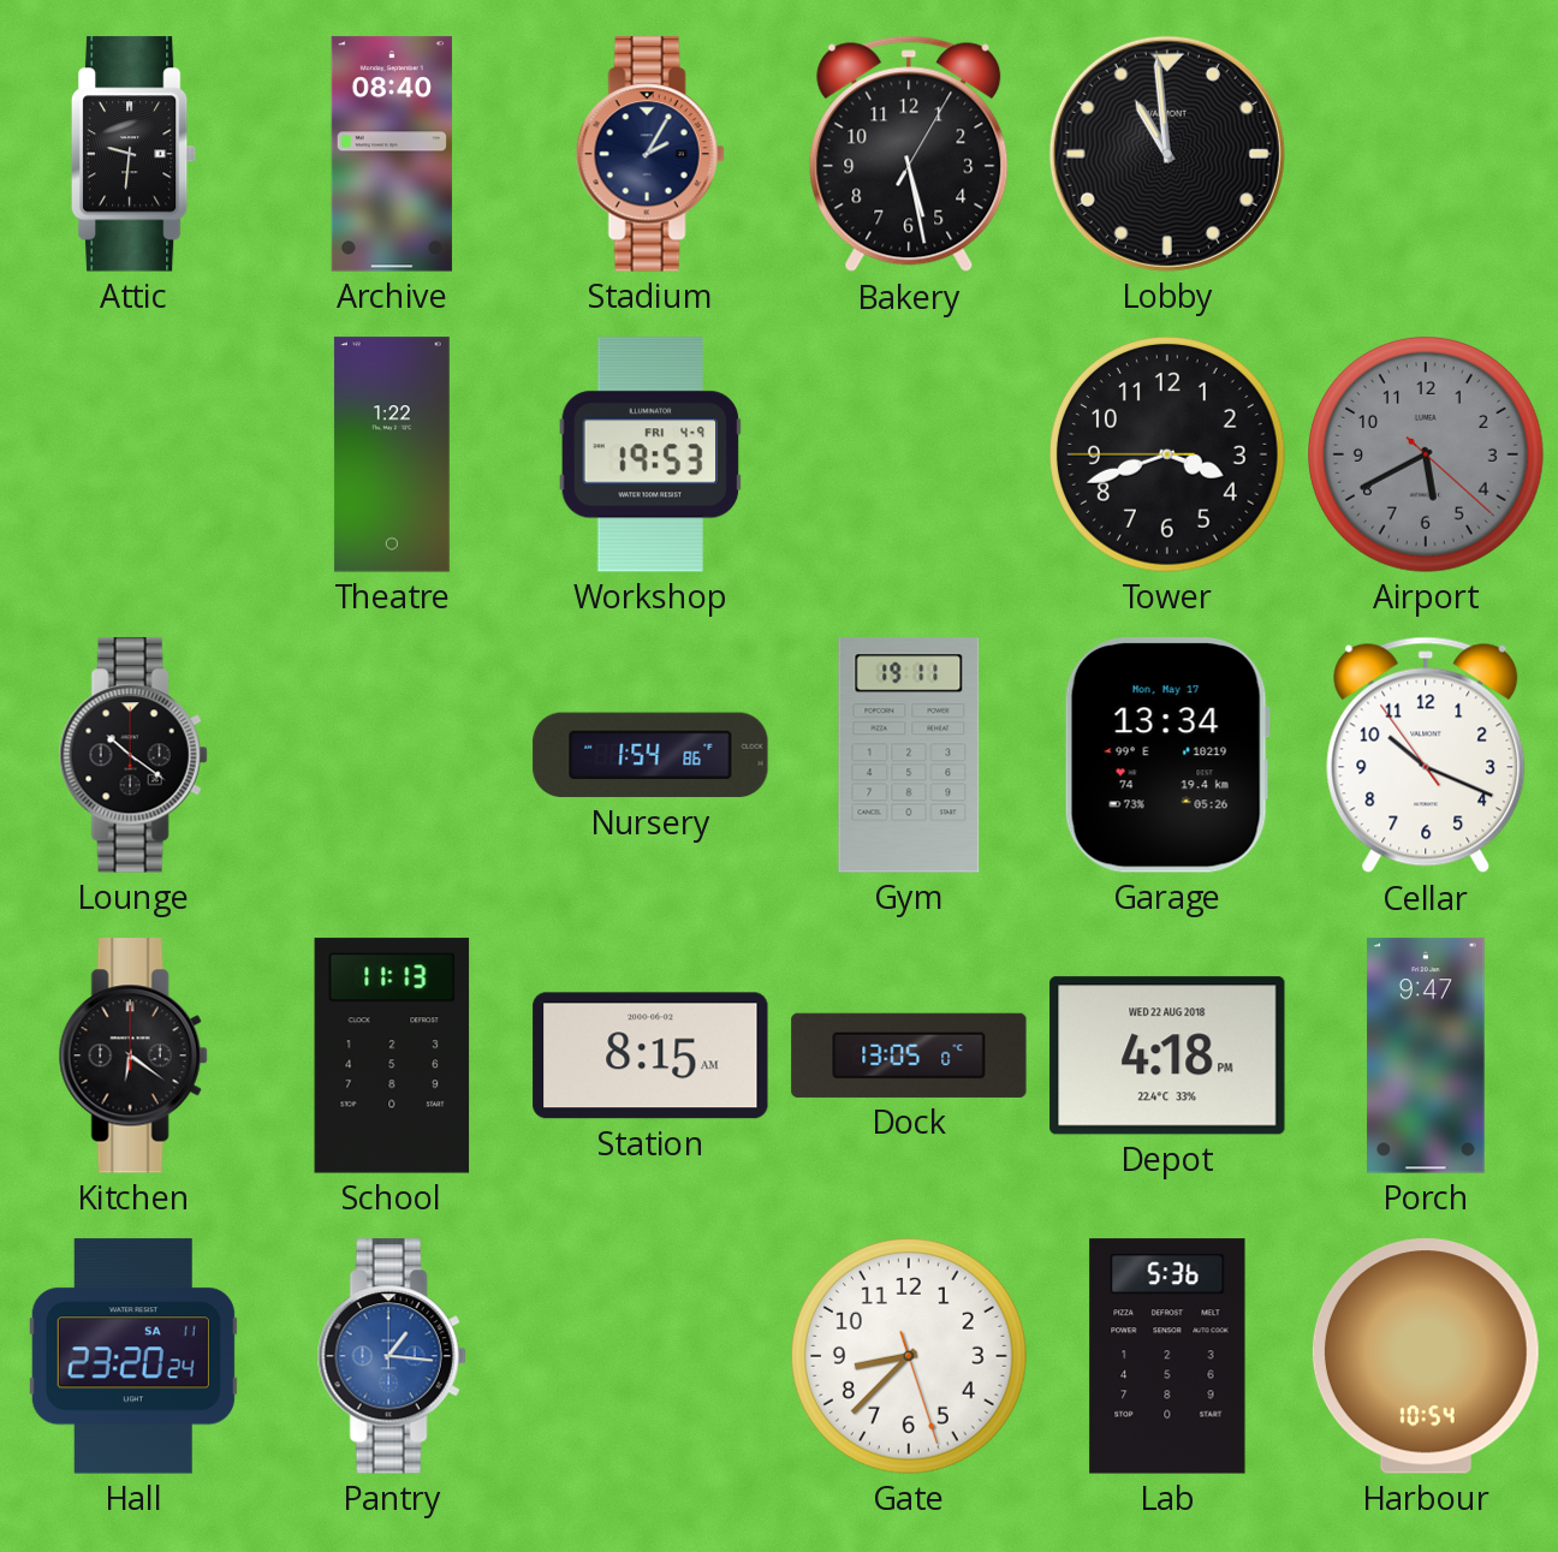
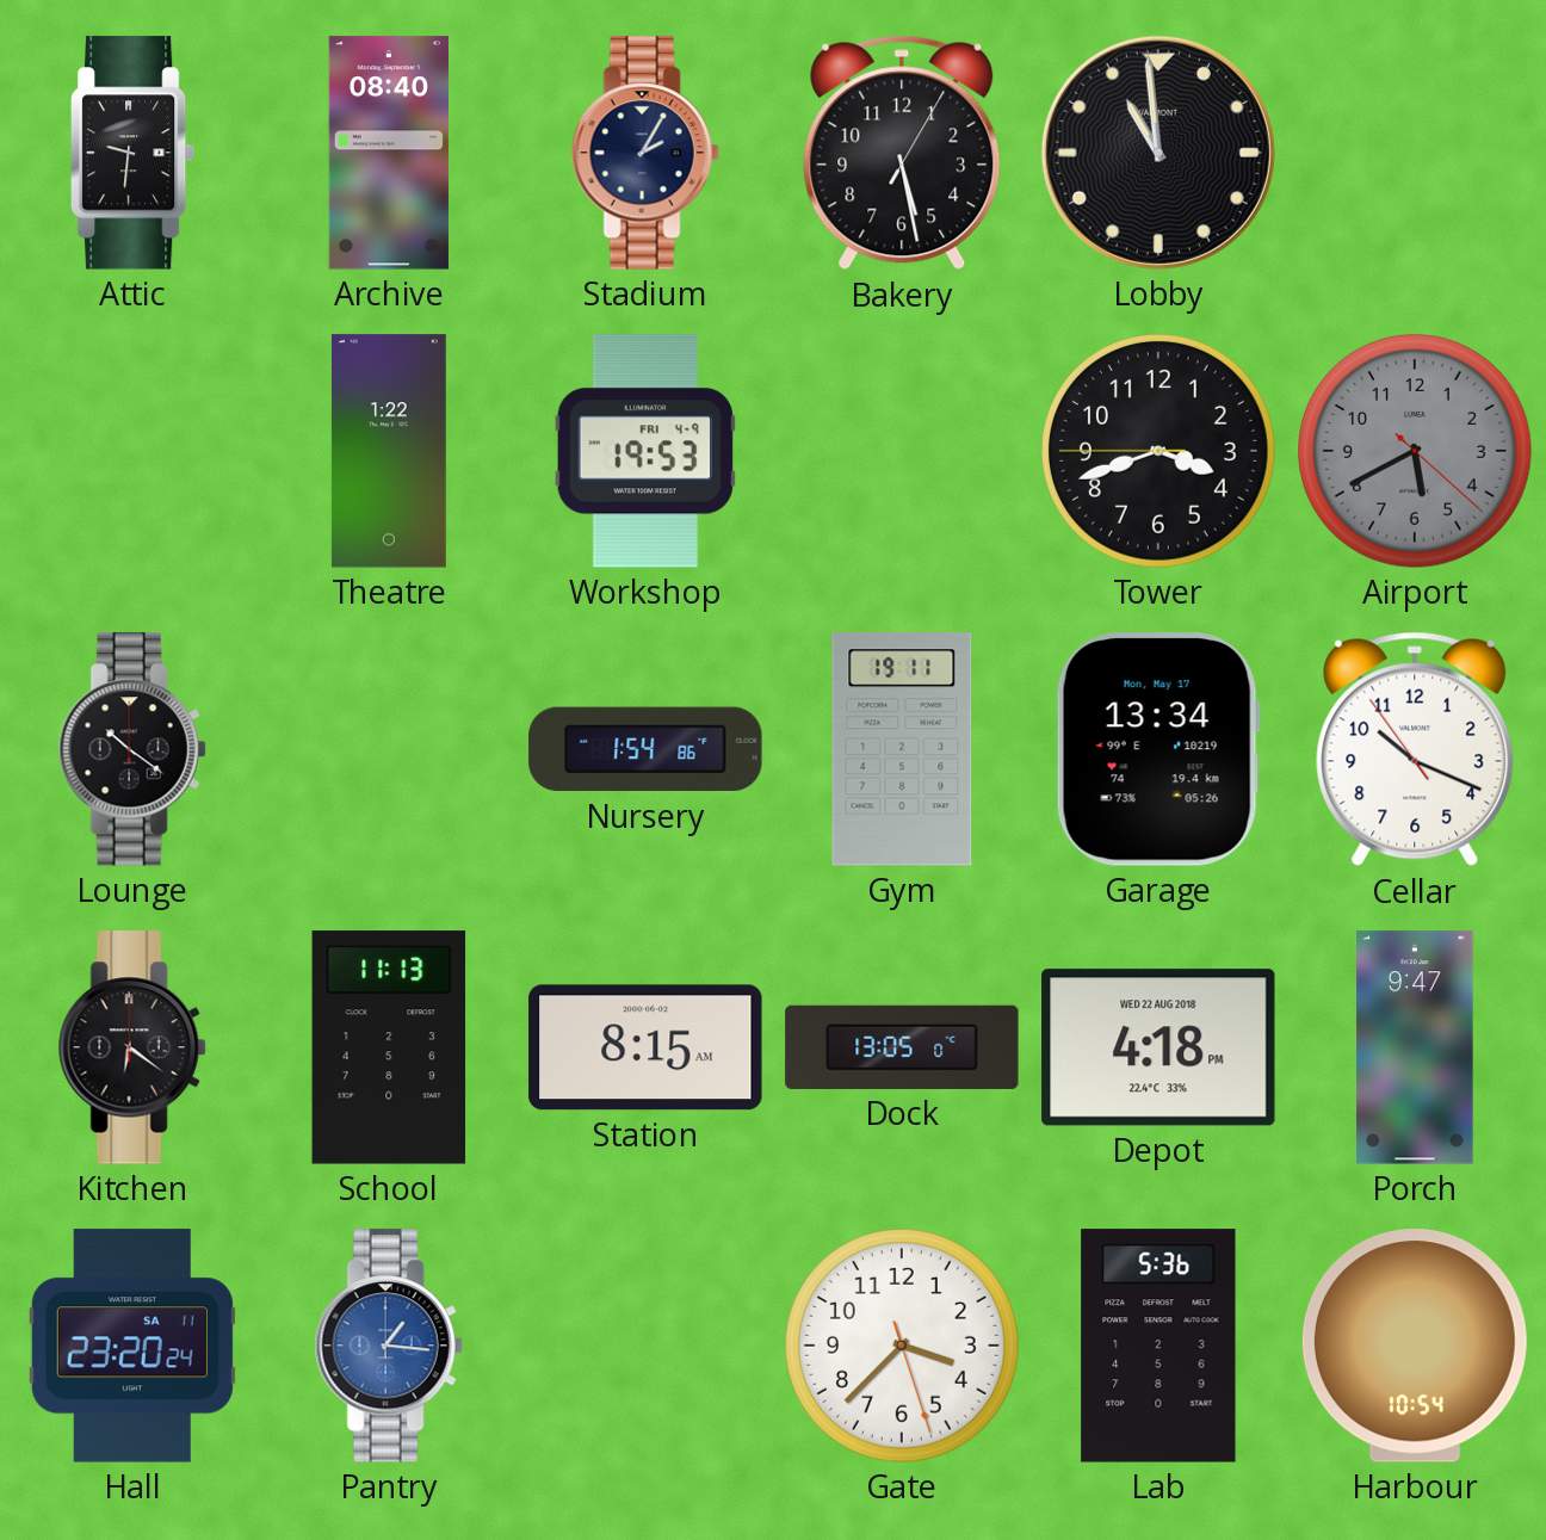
Gate: 8:37 -> 3:37 (903, 1347)
